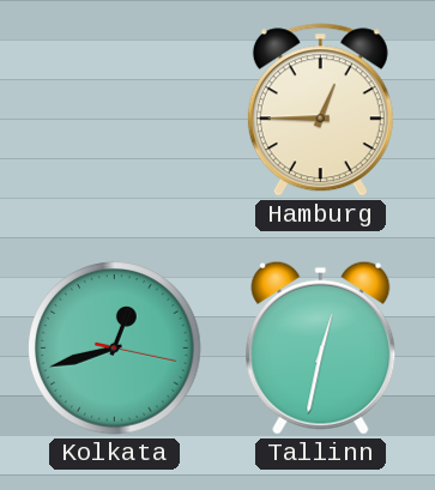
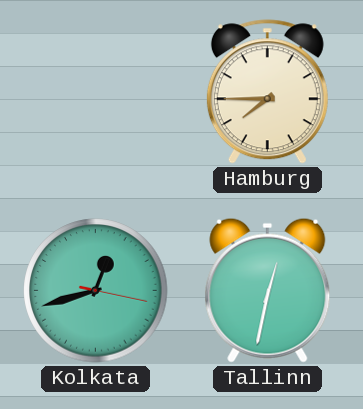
Hamburg: 12:45 -> 7:45 (267, 92)
